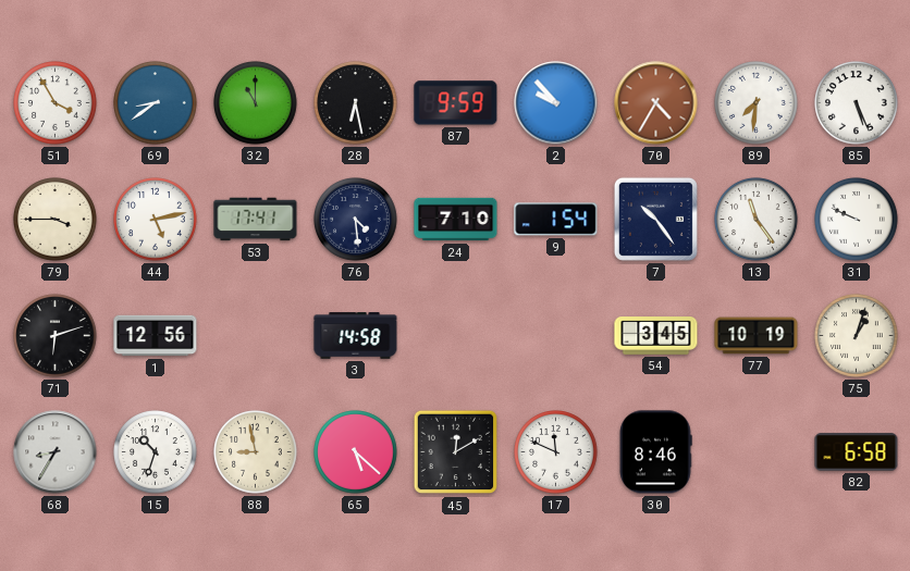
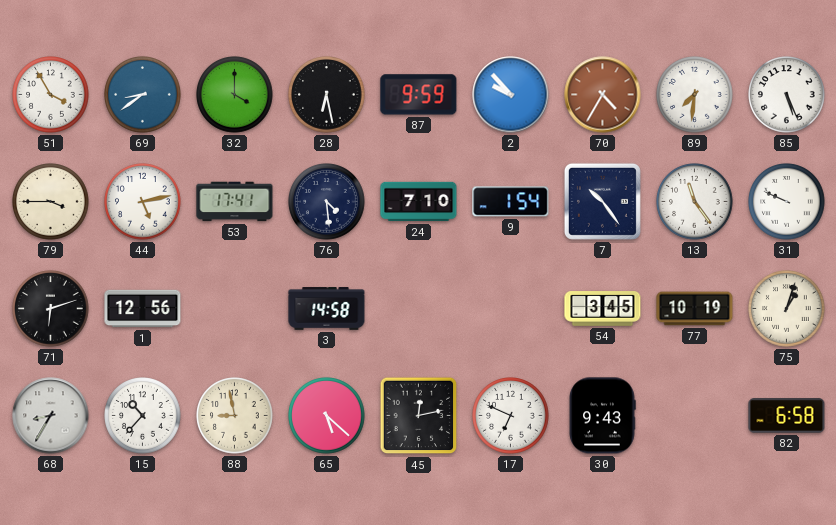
32: 11:00 -> 4:00 (235, 95)
15: 10:33 -> 10:37 (143, 416)
45: 12:10 -> 12:13 (419, 416)
17: 11:49 -> 6:49 (511, 416)
30: 8:46 -> 9:43 (602, 416)
